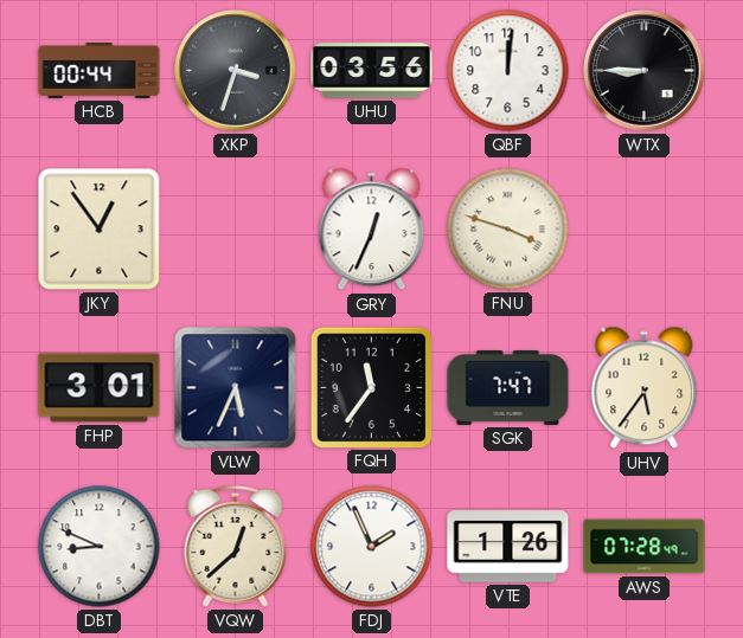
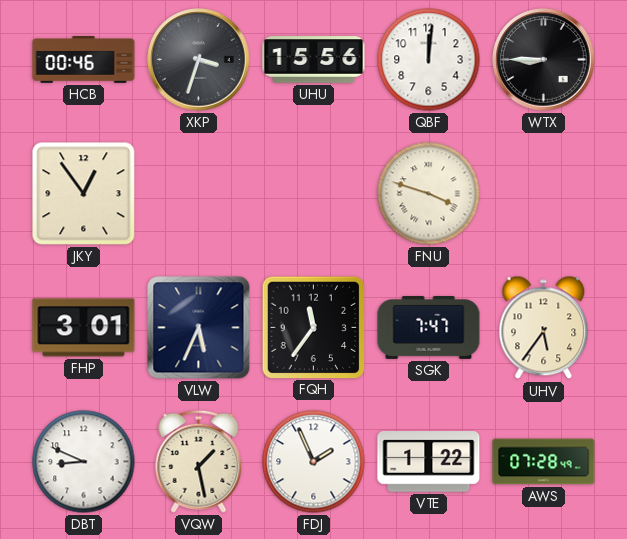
HCB: 00:44 -> 00:46 (84, 60)
UHU: 03:56 -> 15:56 (314, 60)
GRY: 12:34 -> none (372, 230)
VQW: 12:38 -> 1:28 (199, 461)
VTE: 1:26 -> 1:22 (429, 462)
